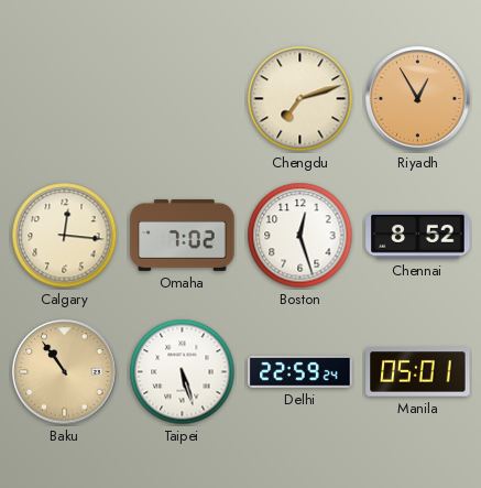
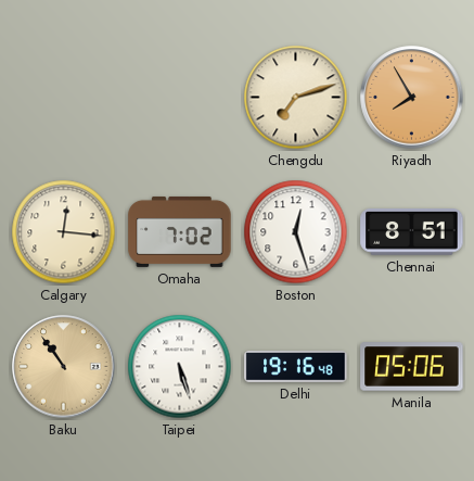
Riyadh: 12:55 -> 7:55 (412, 98)
Chennai: 8:52 -> 8:51 (412, 232)
Delhi: 22:59 -> 19:16 (296, 367)
Manila: 05:01 -> 05:06 (412, 367)
